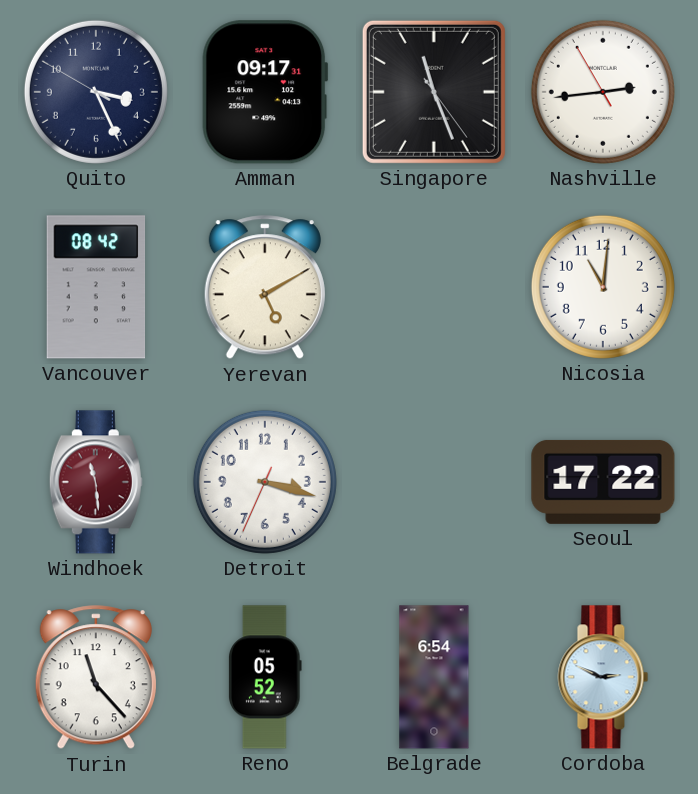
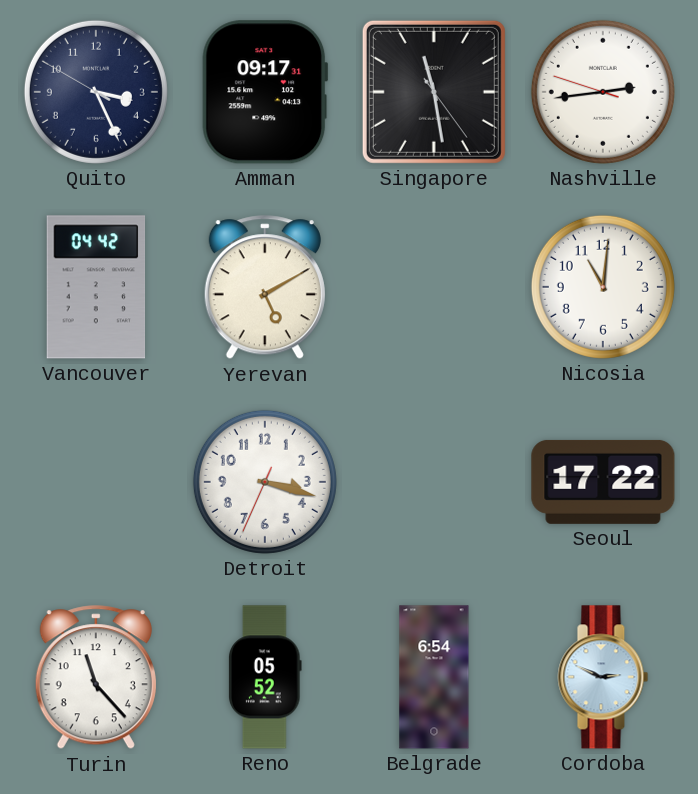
Singapore: 11:26 -> 11:28 (434, 92)
Nashville: 2:43:55 -> 2:43:48 (603, 92)
Vancouver: 08:42 -> 04:42 (96, 287)
Windhoek: 11:29 -> none (96, 482)
